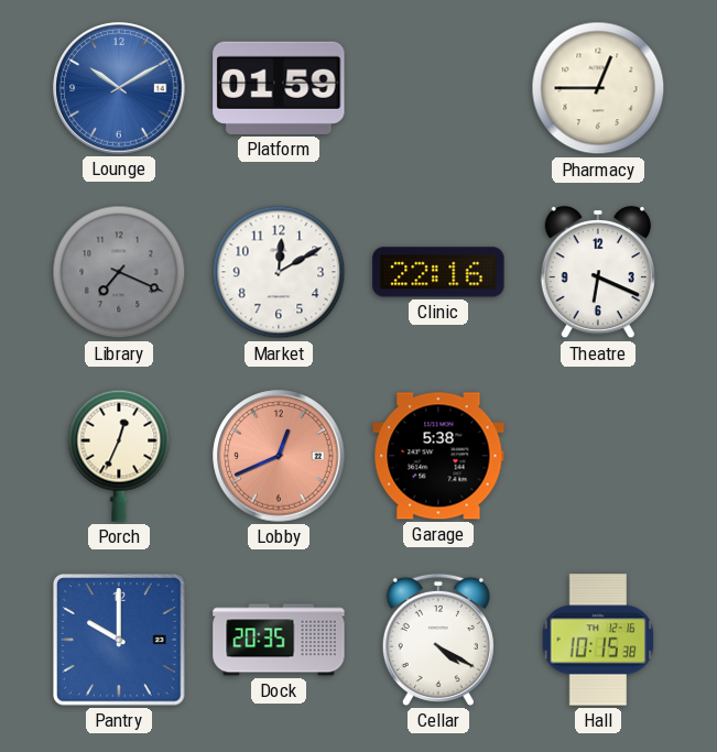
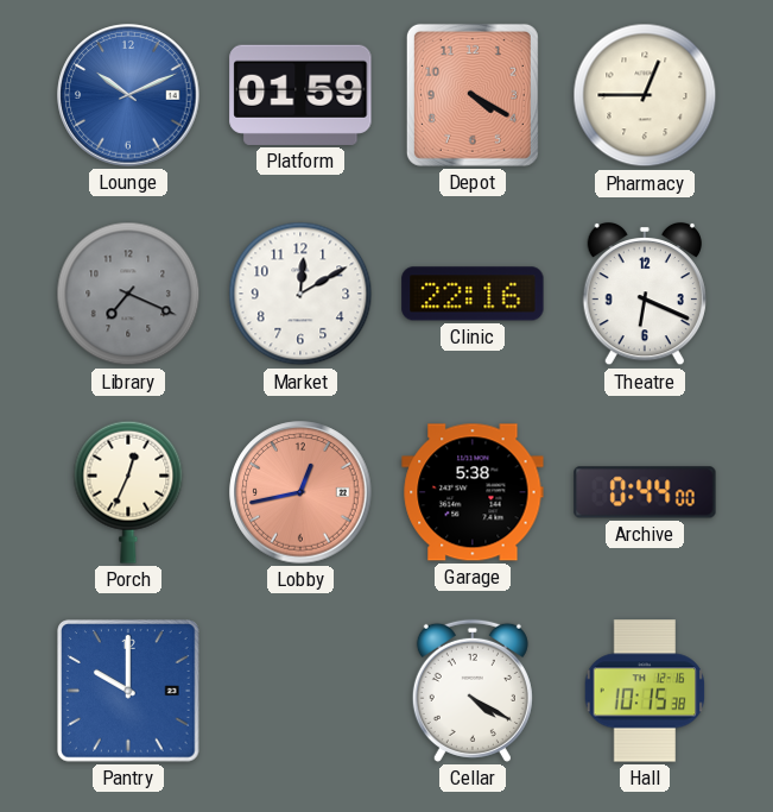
Lounge: 10:10 -> 10:11 (128, 95)
Depot: none -> 4:20 (473, 95)
Lobby: 12:41 -> 12:43 (300, 492)
Archive: none -> 0:44 (645, 492)
Dock: 20:35 -> none (279, 640)
